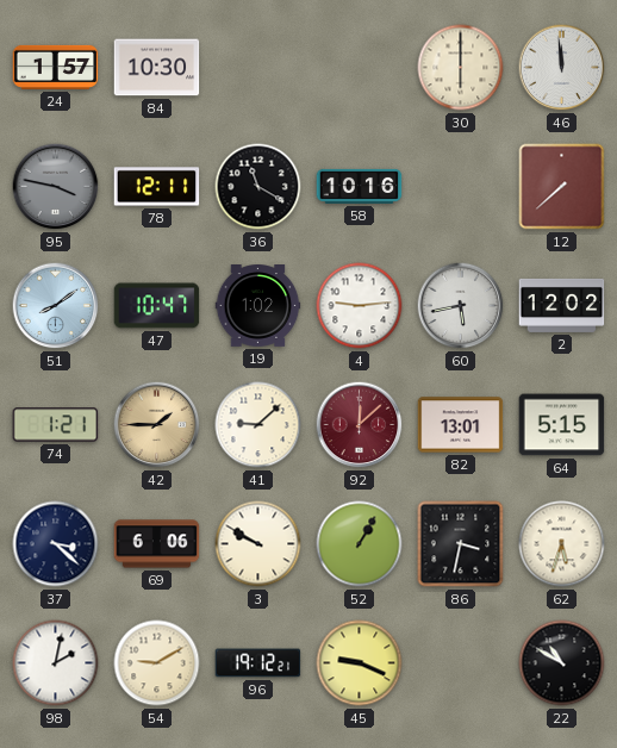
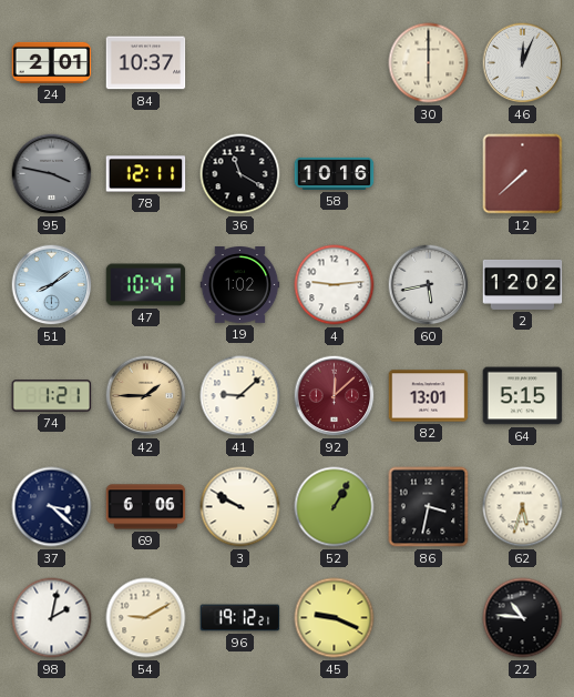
24: 1:57 -> 2:01 (52, 62)
84: 10:30 -> 10:37 (146, 63)
46: 11:59 -> 12:04 (523, 63)
22: 10:50 -> 10:46 (523, 618)
